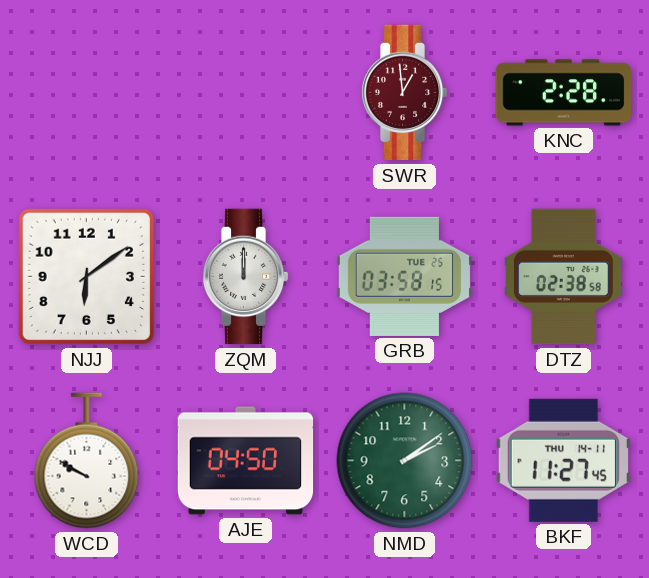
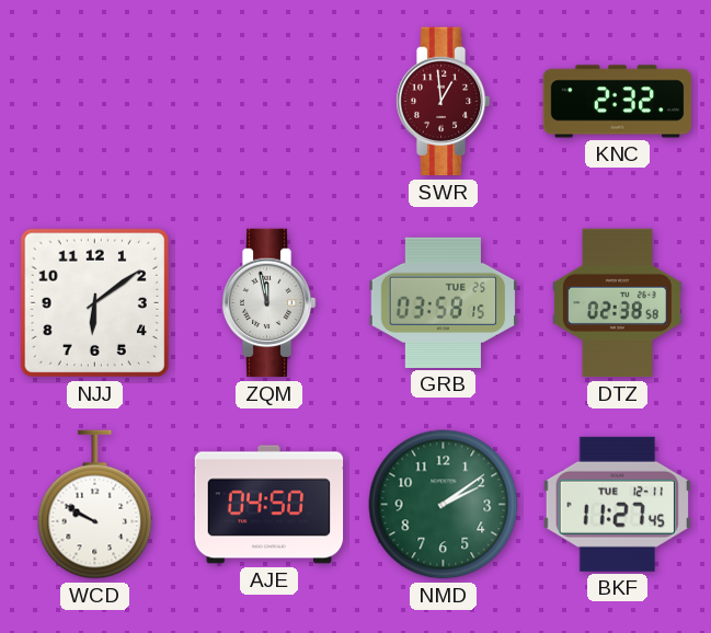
KNC: 2:28 -> 2:32 (618, 102)
ZQM: 12:00 -> 11:58 (268, 303)
BKF date: THU 14-11 -> TUE 12-11 (617, 504)
